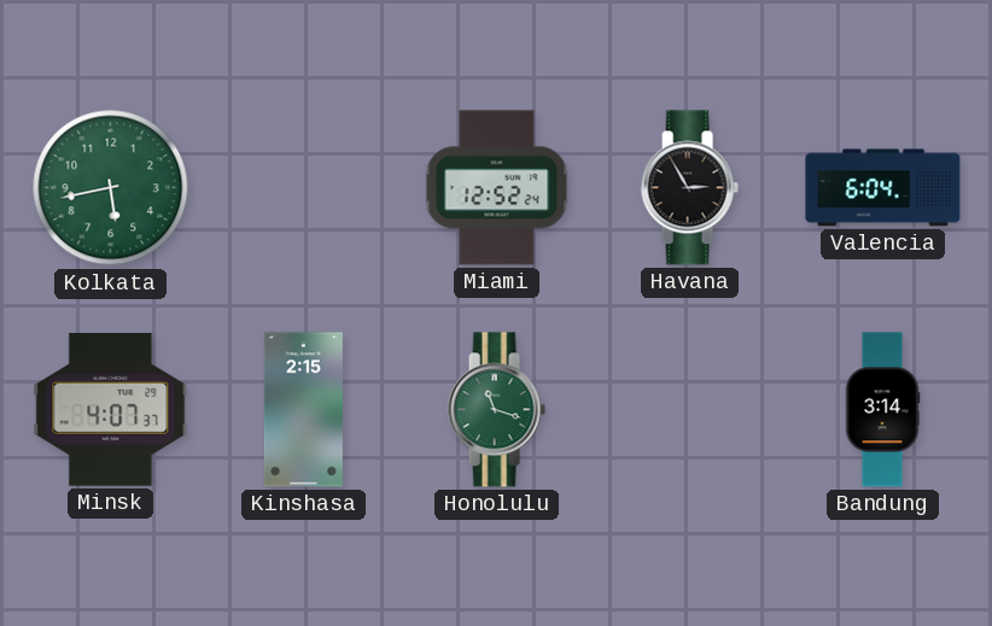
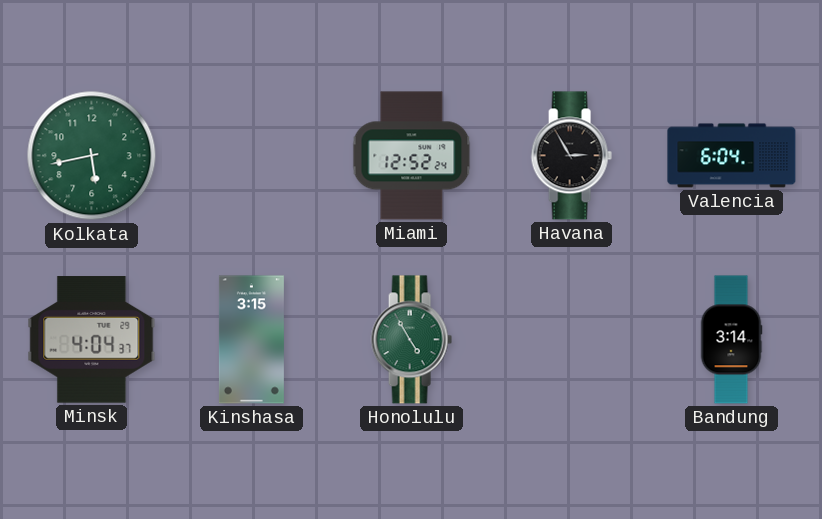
Minsk: 4:07 -> 4:04 (92, 340)
Kinshasa: 2:15 -> 3:15 (251, 340)
Honolulu: 11:18 -> 4:55 (411, 340)
